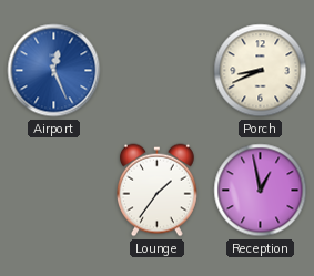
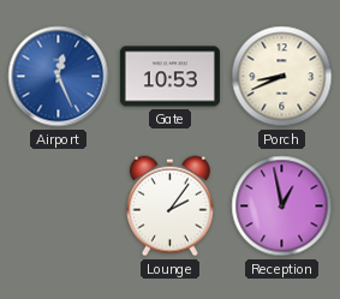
Gate: none -> 10:53 (169, 77)
Lounge: 1:36 -> 2:06 (171, 207)
